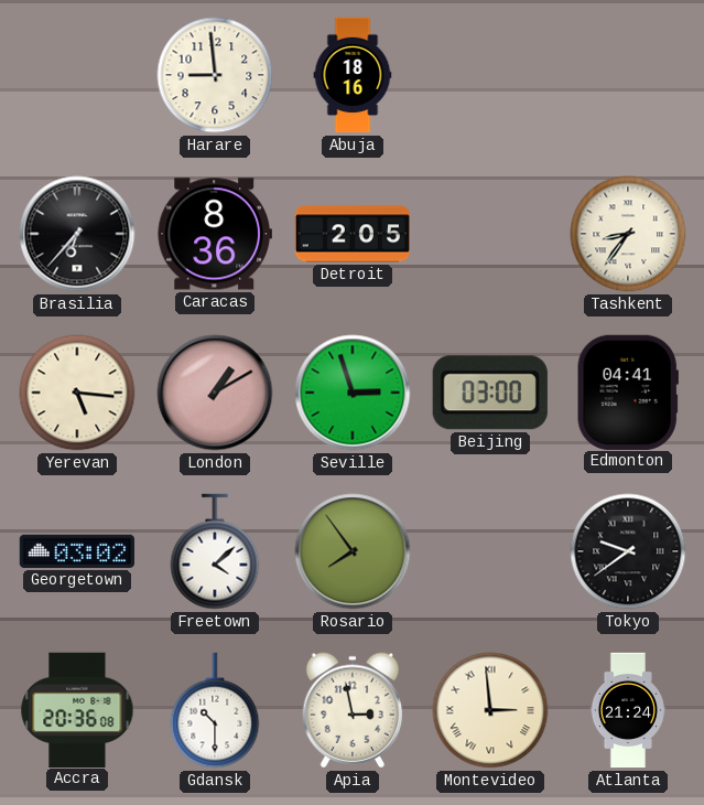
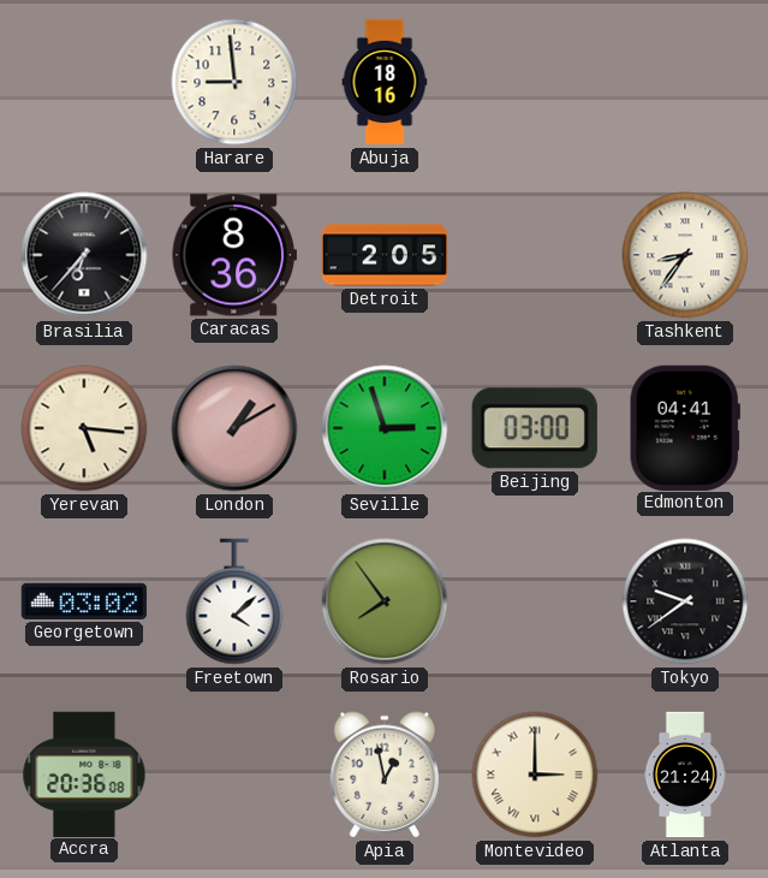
Gdansk: 10:30 -> none (215, 710)
Apia: 2:58 -> 12:58 (385, 775)
Montevideo: 2:59 -> 3:00 (535, 775)
